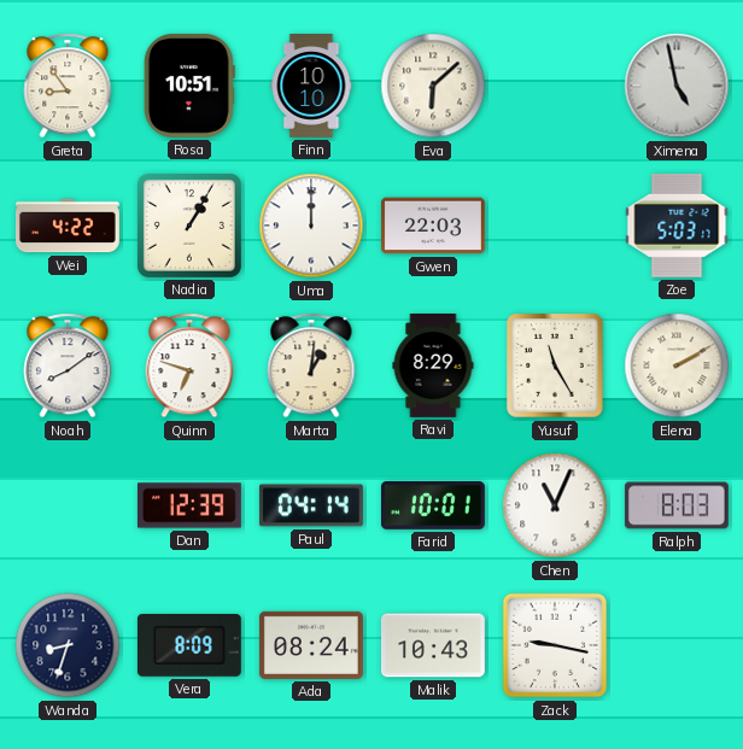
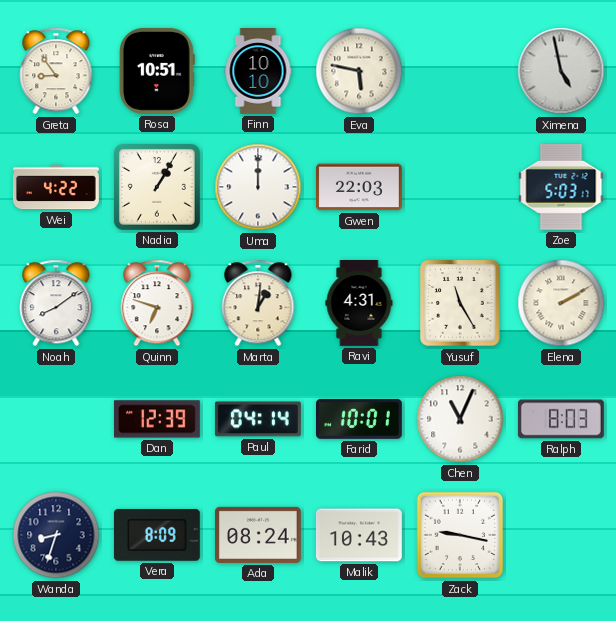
Eva: 6:08 -> 5:47 (359, 71)
Ravi: 8:29 -> 4:31 (359, 304)
